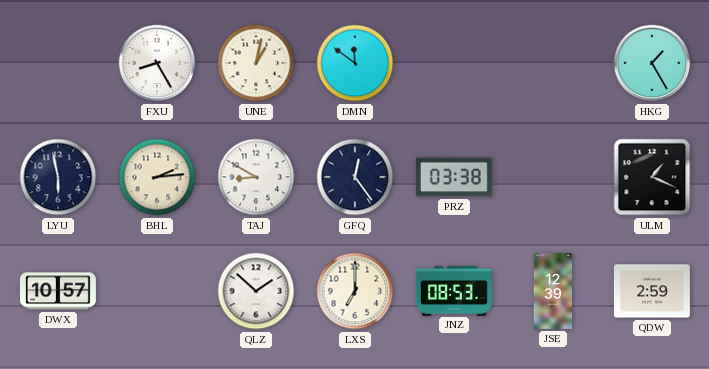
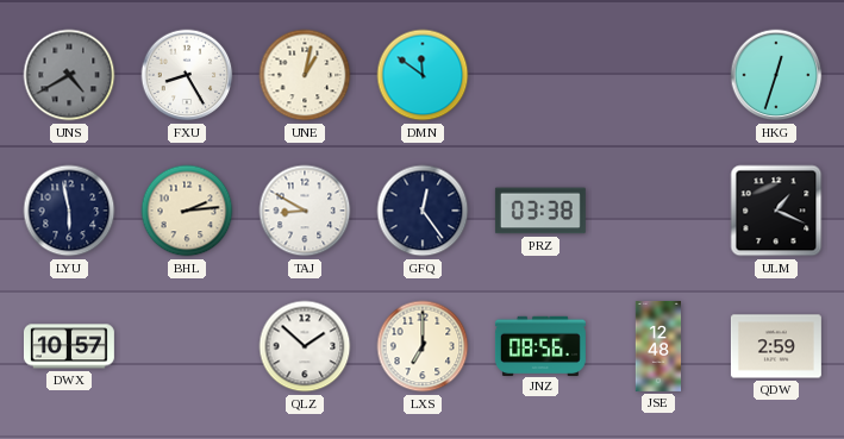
UNS: none -> 4:40 (69, 75)
HKG: 1:25 -> 12:33 (776, 75)
JNZ: 08:53 -> 08:56 (540, 345)
JSE: 12:39 -> 12:48 (658, 346)
